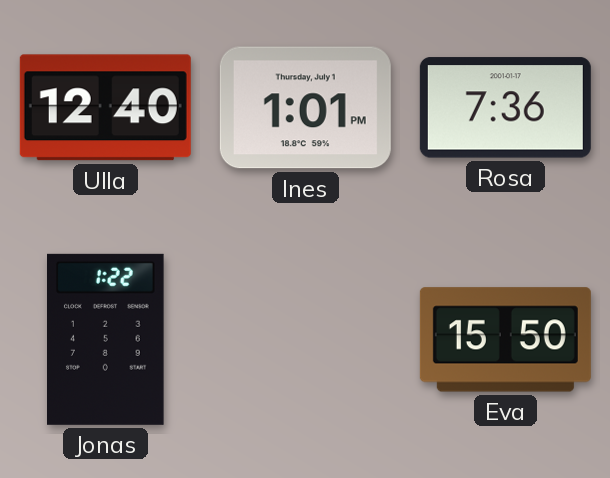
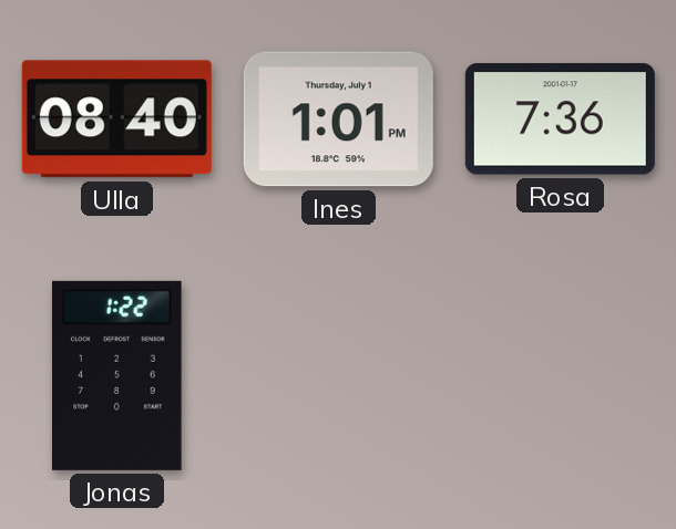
Ulla: 12:40 -> 08:40 (116, 120)
Eva: 15:50 -> none (505, 340)
